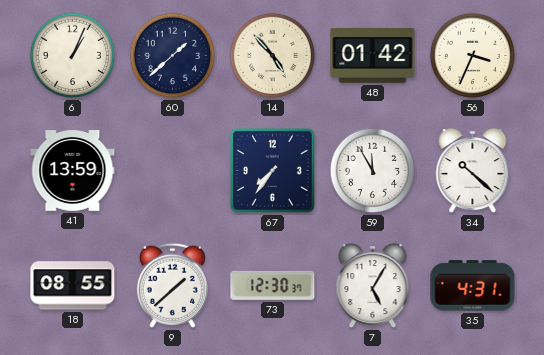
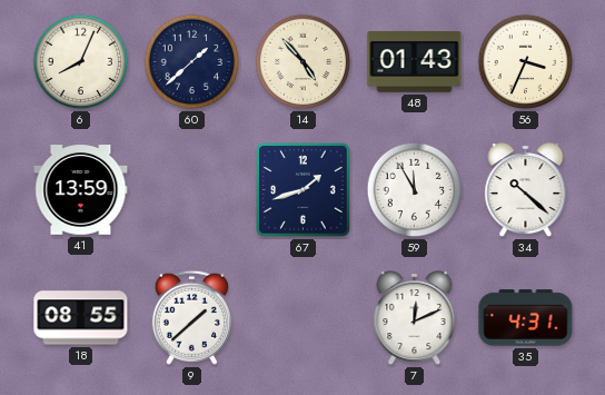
6: 1:04 -> 8:04 (81, 62)
48: 01:42 -> 01:43 (415, 62)
67: 7:36 -> 1:42 (304, 190)
73: 12:30 -> none (273, 285)
7: 5:05 -> 12:11 (415, 318)
